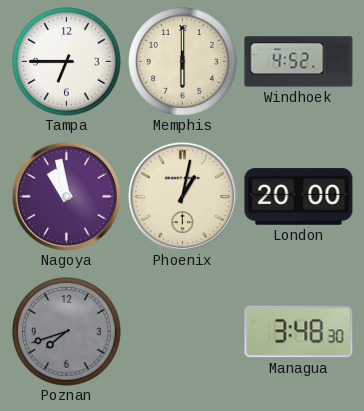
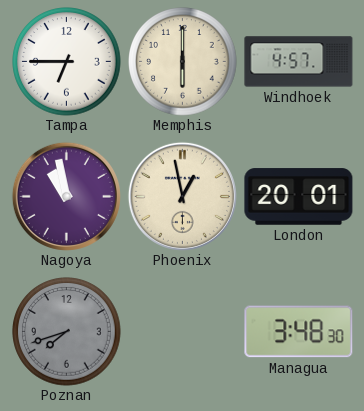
Windhoek: 4:52 -> 4:57 (299, 62)
Phoenix: 1:02 -> 12:58 (182, 196)
London: 20:00 -> 20:01 (299, 197)
